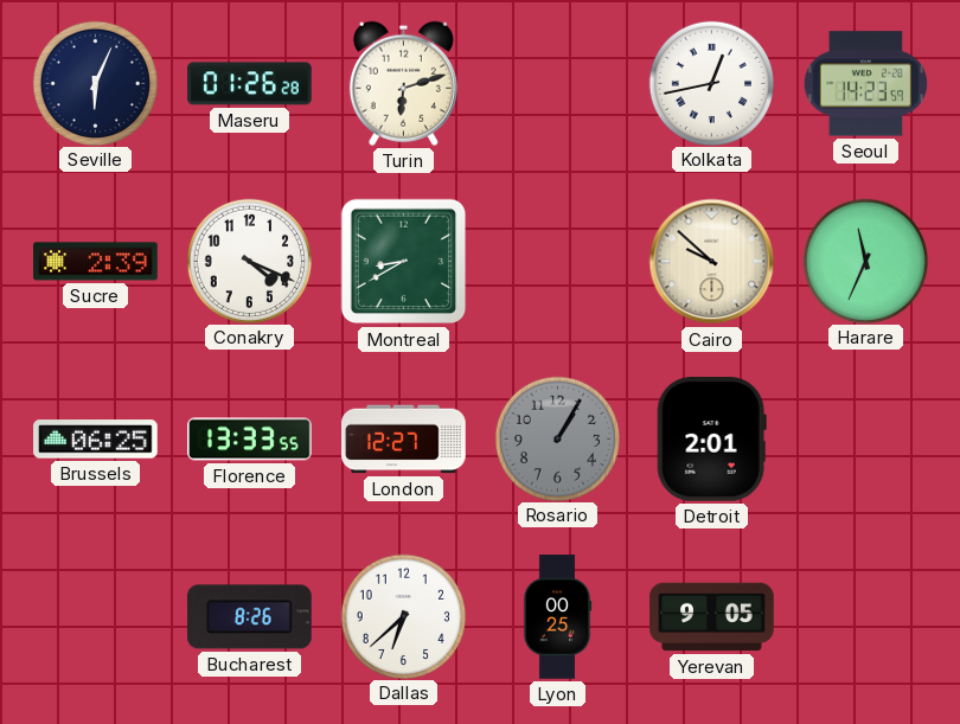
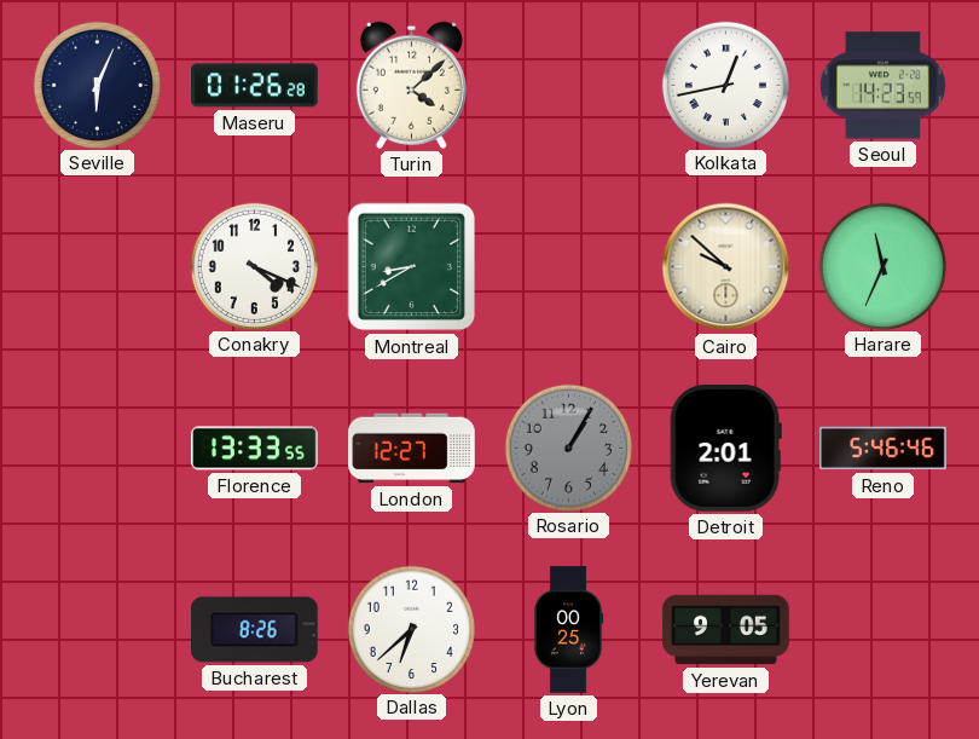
Turin: 6:12 -> 4:08 (411, 85)
Sucre: 2:39 -> none (96, 262)
Brussels: 06:25 -> none (96, 440)
Reno: none -> 5:46 (884, 449)
